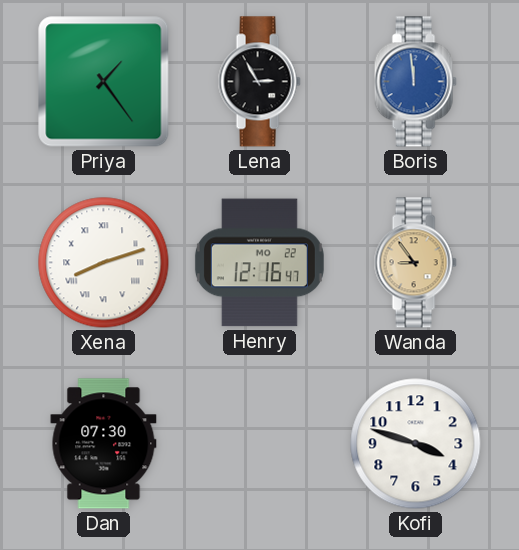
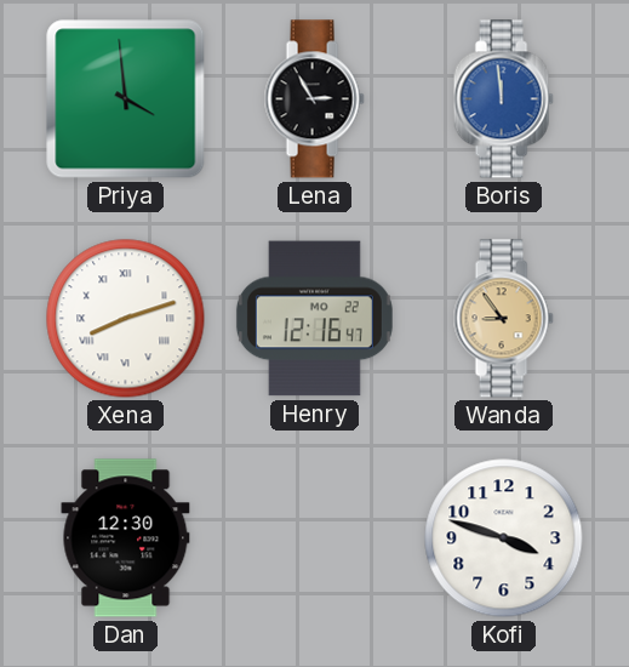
Priya: 1:24 -> 3:59 (126, 99)
Dan: 07:30 -> 12:30 (126, 538)
